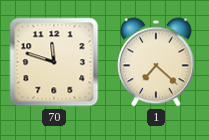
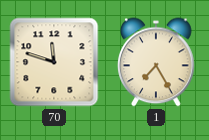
1: 7:22 -> 7:25 (157, 62)
